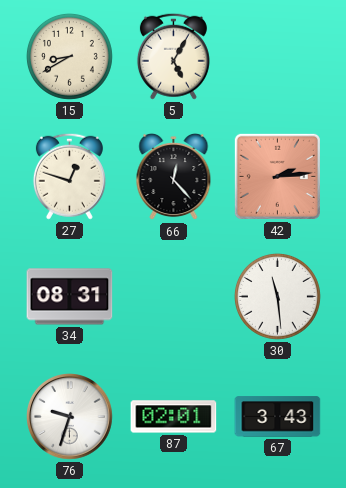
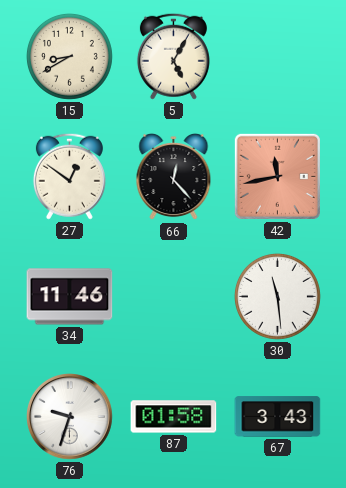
27: 12:48 -> 12:51 (69, 176)
42: 2:14 -> 11:43 (277, 176)
34: 08:31 -> 11:46 (70, 297)
87: 02:01 -> 01:58 (174, 417)
